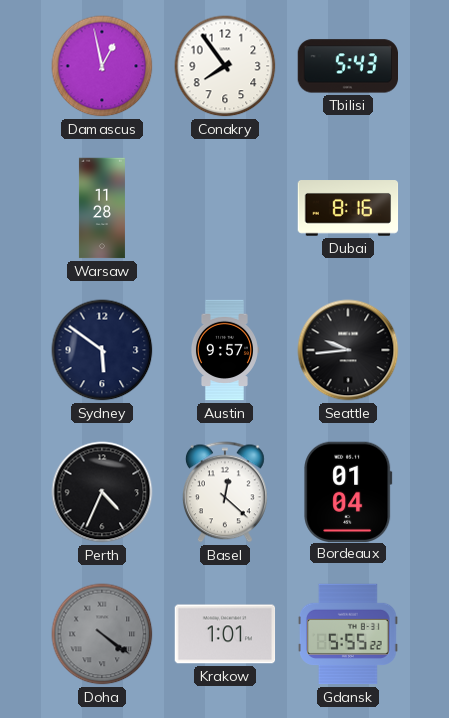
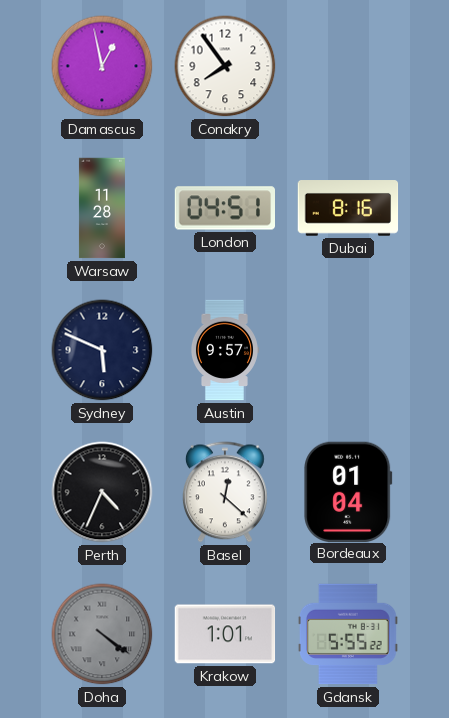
Tbilisi: 5:43 -> none (347, 66)
London: none -> 04:51 (225, 208)
Sydney: 5:51 -> 5:49 (102, 350)
Seattle: 9:44 -> none (348, 350)
